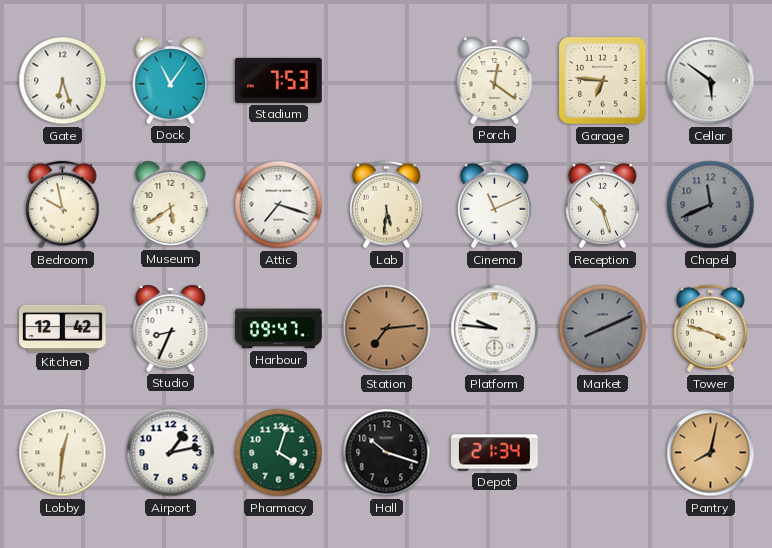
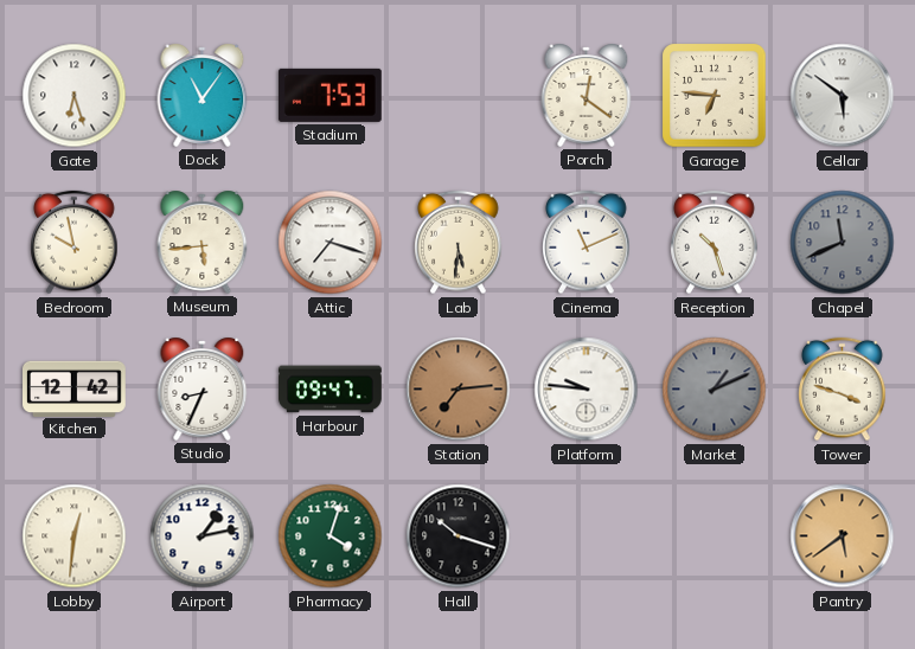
Museum: 5:39 -> 5:44 (203, 242)
Market: 8:11 -> 1:11 (715, 390)
Depot: 21:34 -> none (494, 453)
Pantry: 8:02 -> 5:39 (843, 536)
